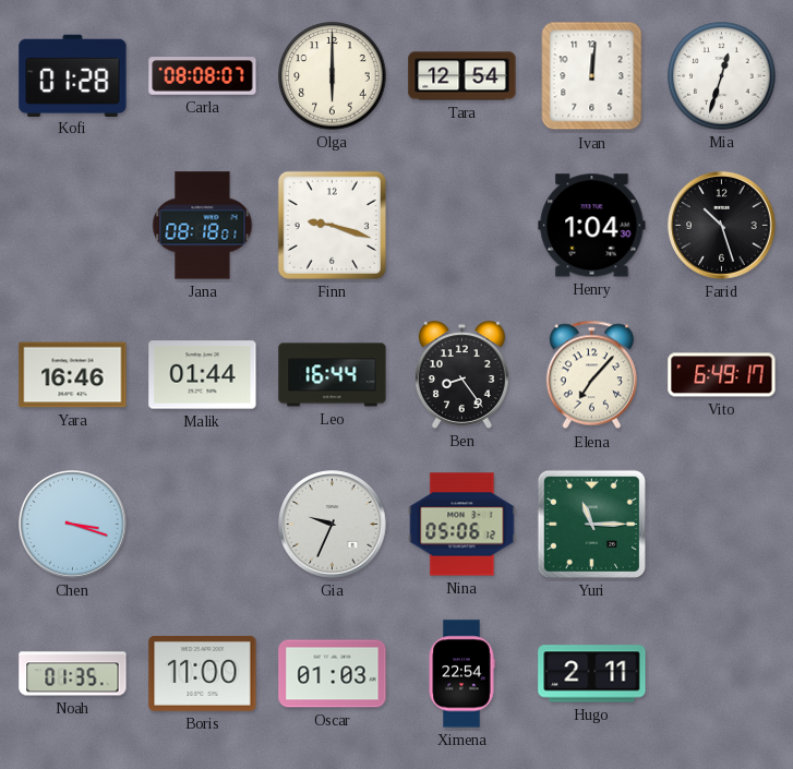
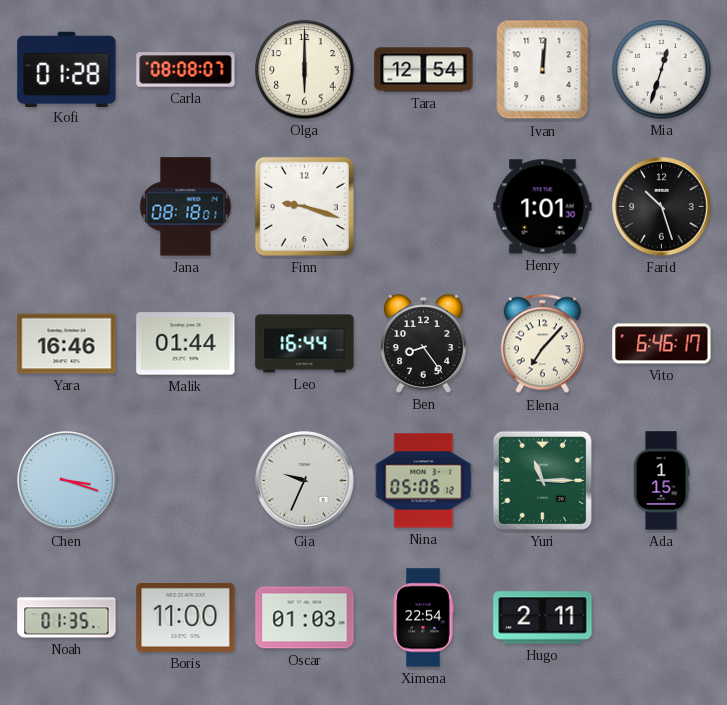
Henry: 1:04 -> 1:01 (543, 207)
Vito: 6:49 -> 6:46 (662, 344)
Ada: none -> 1:15 (661, 481)
